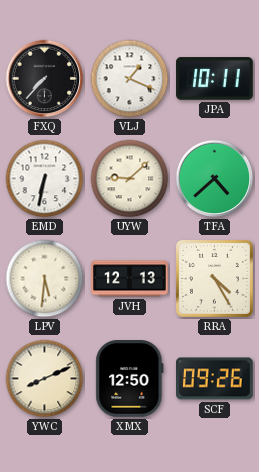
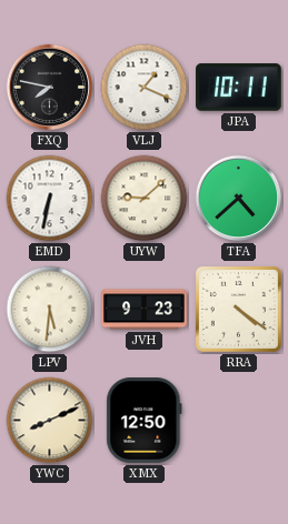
FXQ: 7:37 -> 7:47 (50, 88)
JVH: 12:13 -> 9:23 (145, 310)
RRA: 4:25 -> 4:21 (238, 309)
SCF: 09:26 -> none (215, 379)
